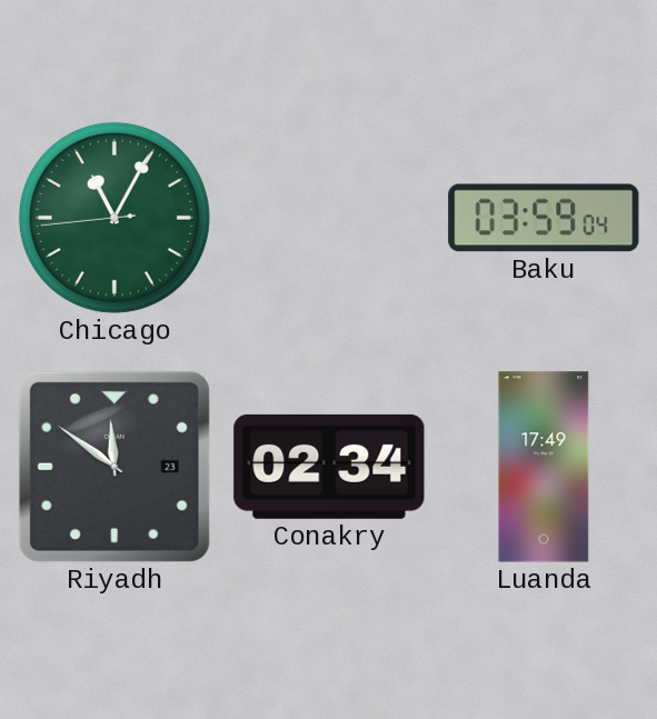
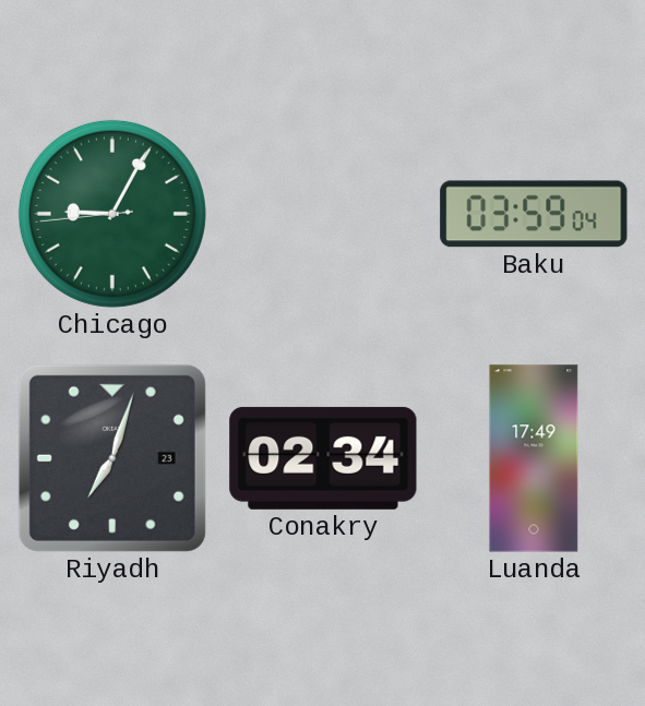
Chicago: 11:04 -> 9:04 (112, 214)
Riyadh: 11:51 -> 7:03 (112, 458)
